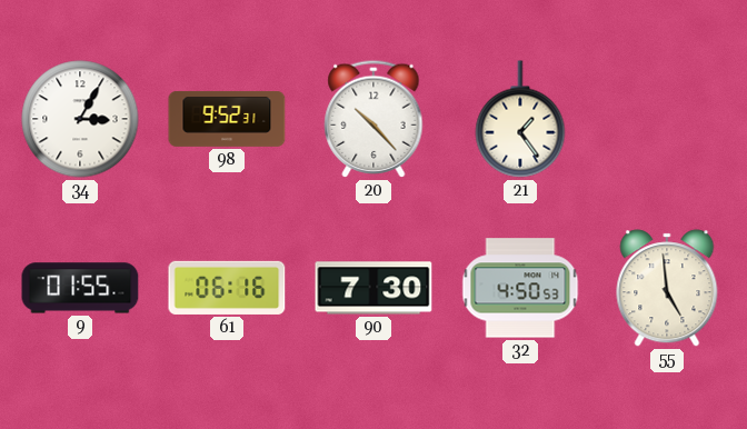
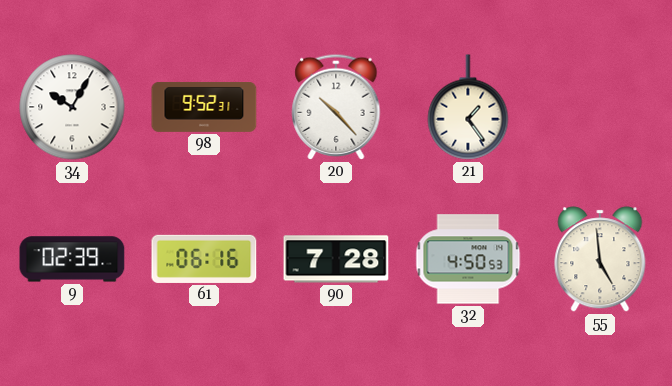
34: 3:05 -> 10:05 (72, 107)
9: 01:55 -> 02:39 (72, 259)
90: 7:30 -> 7:28 (336, 259)
